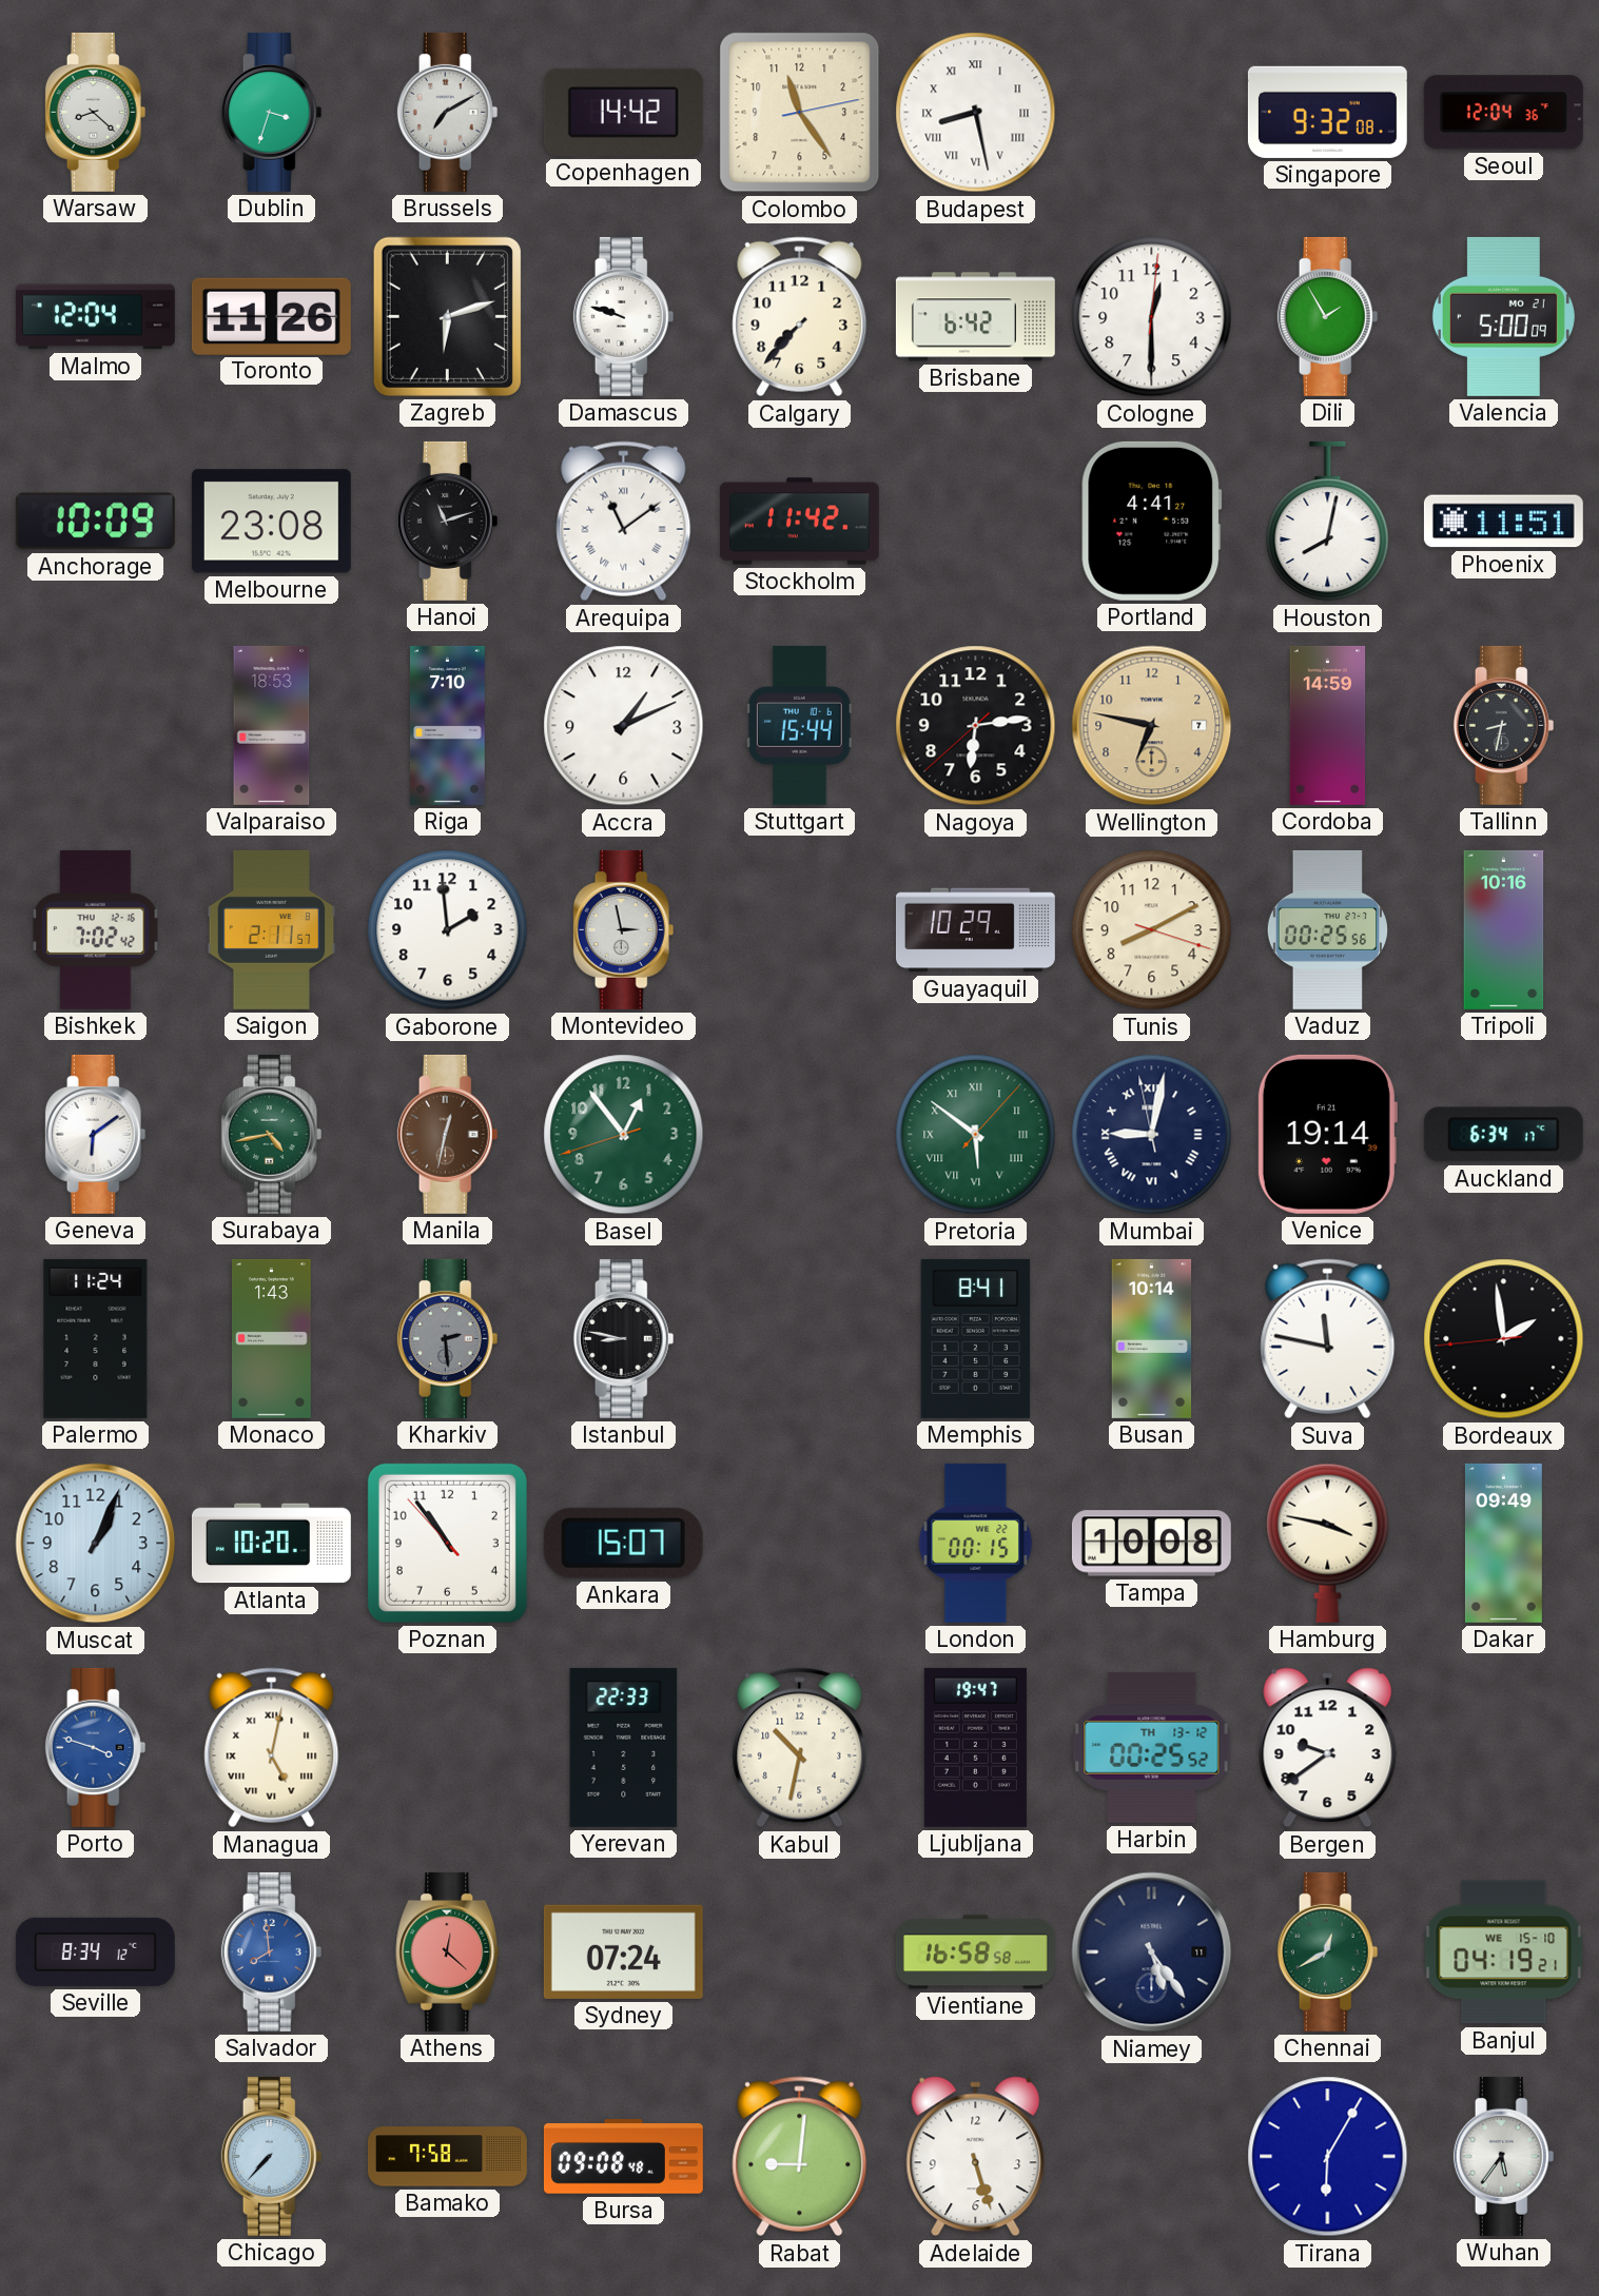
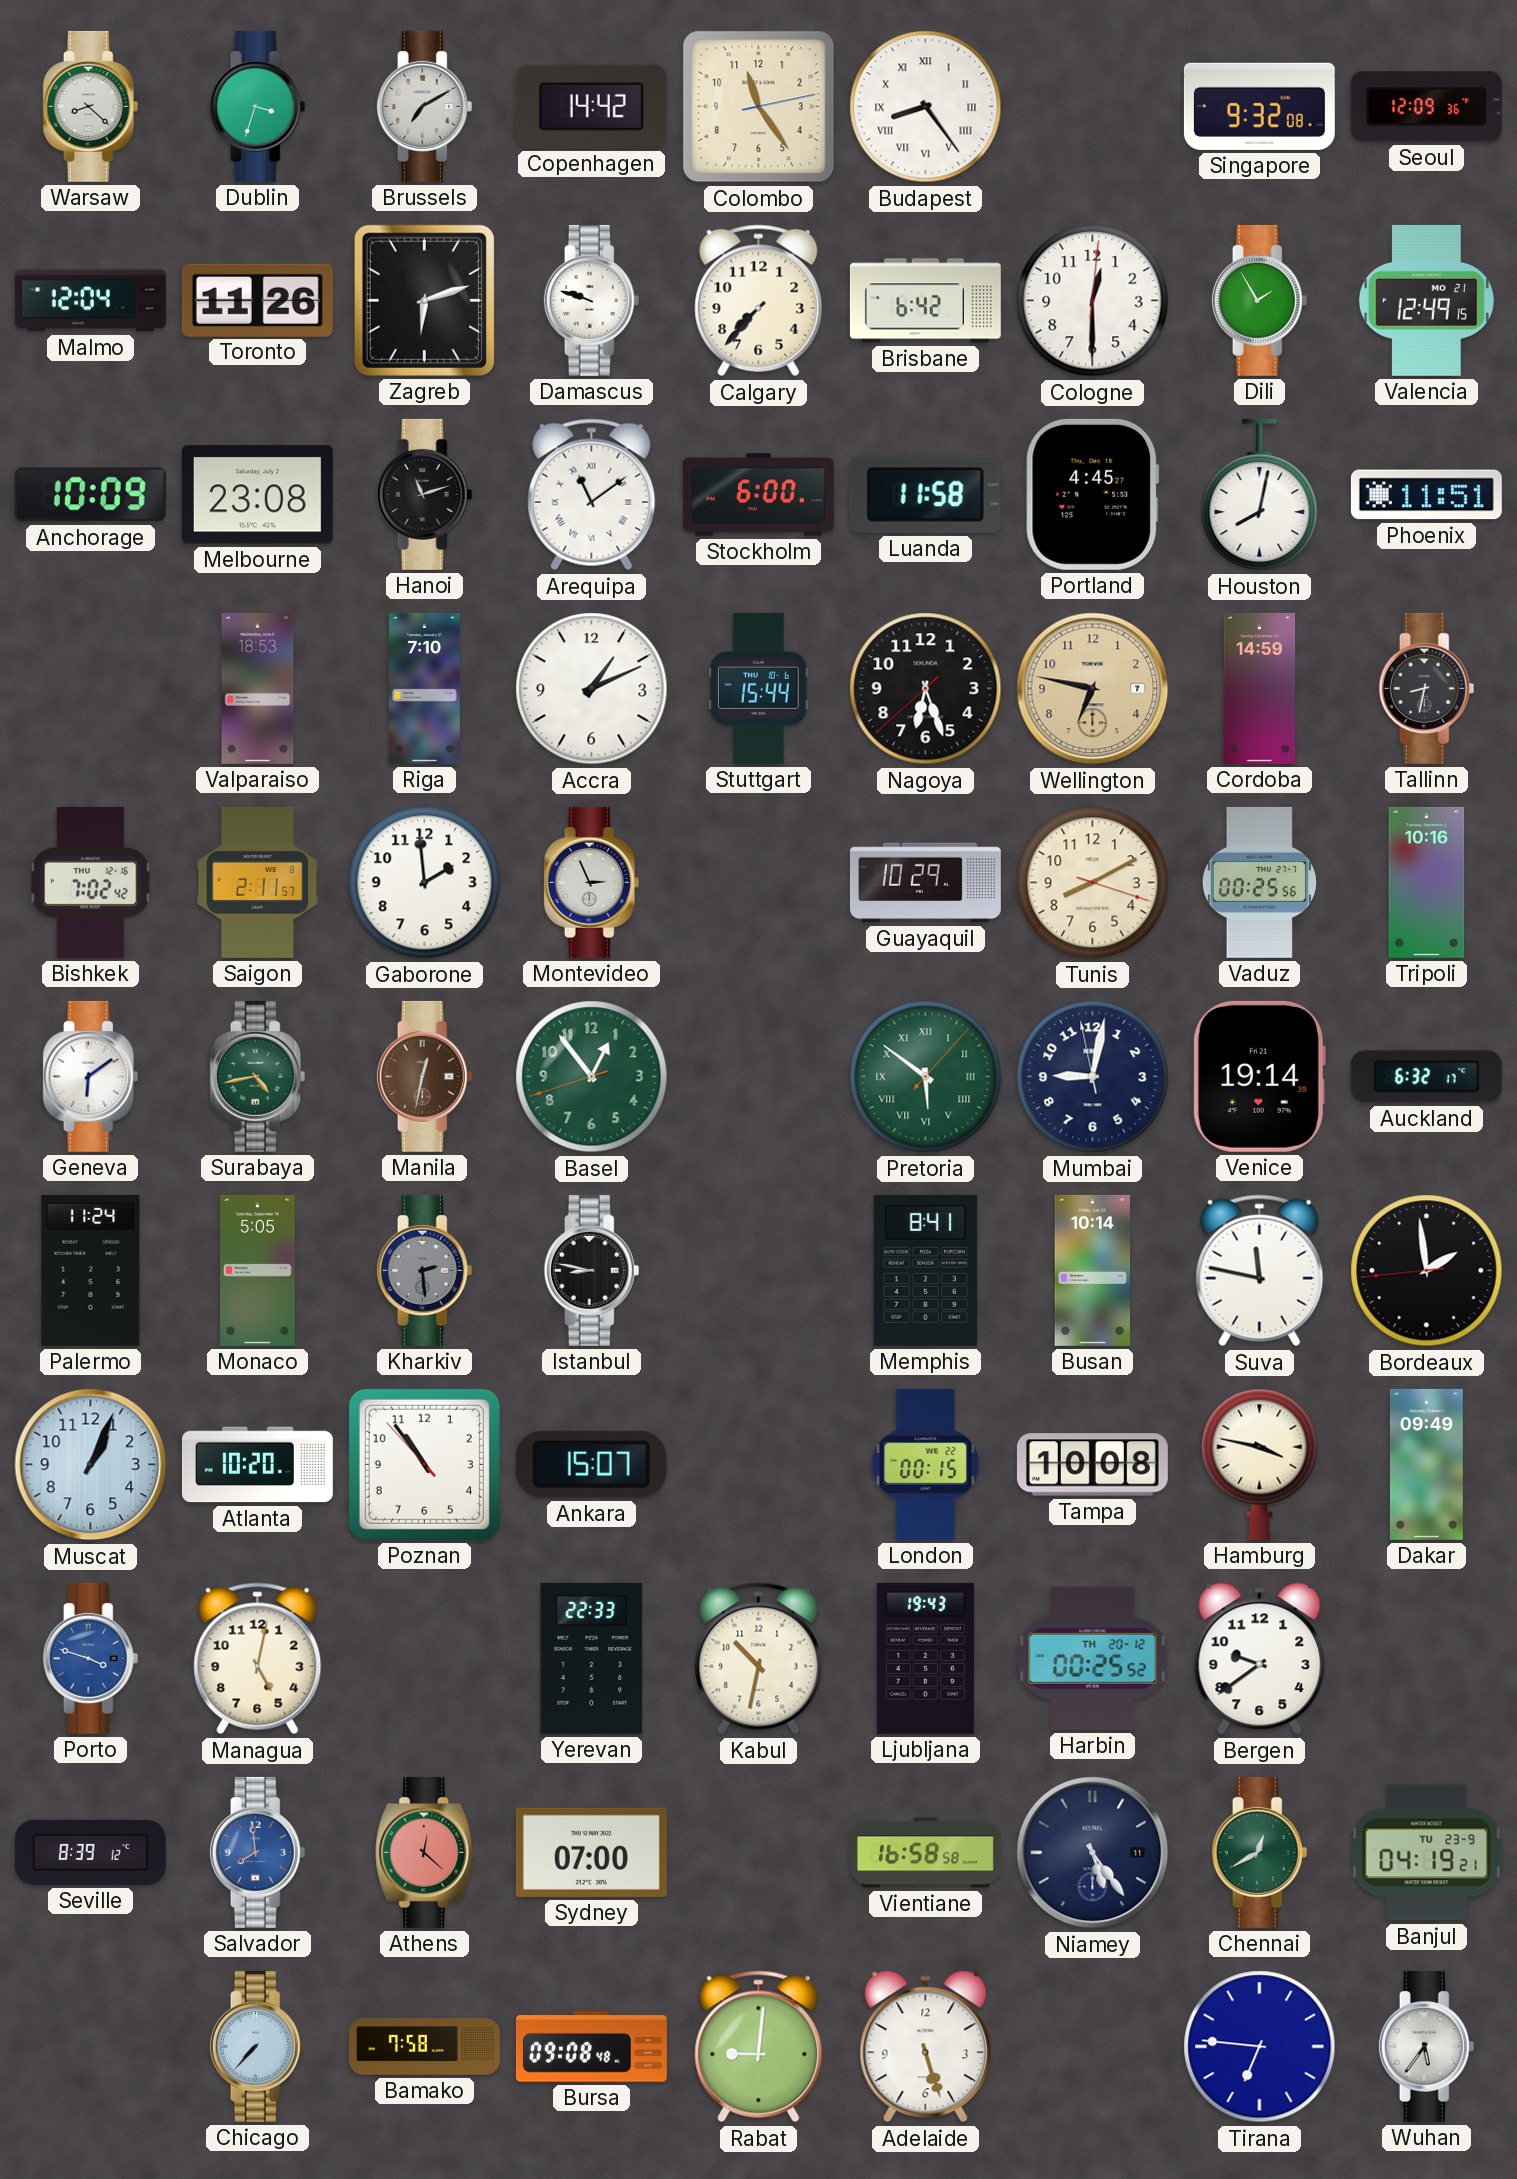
Budapest: 8:28 -> 8:24 (926, 107)
Seoul: 12:04 -> 12:09 (1426, 107)
Valencia: 5:00 -> 12:49 (1426, 300)
Stockholm: 11:42 -> 6:00 (758, 495)
Luanda: none -> 11:58 (925, 494)
Portland: 4:41 -> 4:45 (1093, 494)
Nagoya: 6:13 -> 6:26 (926, 689)
Montevideo: 2:58 -> 2:56 (592, 882)
Mumbai numerals: Roman -> Arabic (1093, 1077)
Auckland: 6:34 -> 6:32 (1426, 1077)
Monaco: 1:43 -> 5:05 (257, 1270)
Managua numerals: Roman -> Arabic (258, 1659)
Ljubljana: 19:47 -> 19:43 (925, 1658)
Harbin date: TH 13-12 -> TH 20-12 (1093, 1658)
Seville: 8:34 -> 8:39 (90, 1852)
Sydney: 07:24 -> 07:00 (591, 1852)
Banjul date: WE 15-10 -> TU 23-9 (1427, 1853)
Tirana: 6:05 -> 6:46 (1260, 2047)
